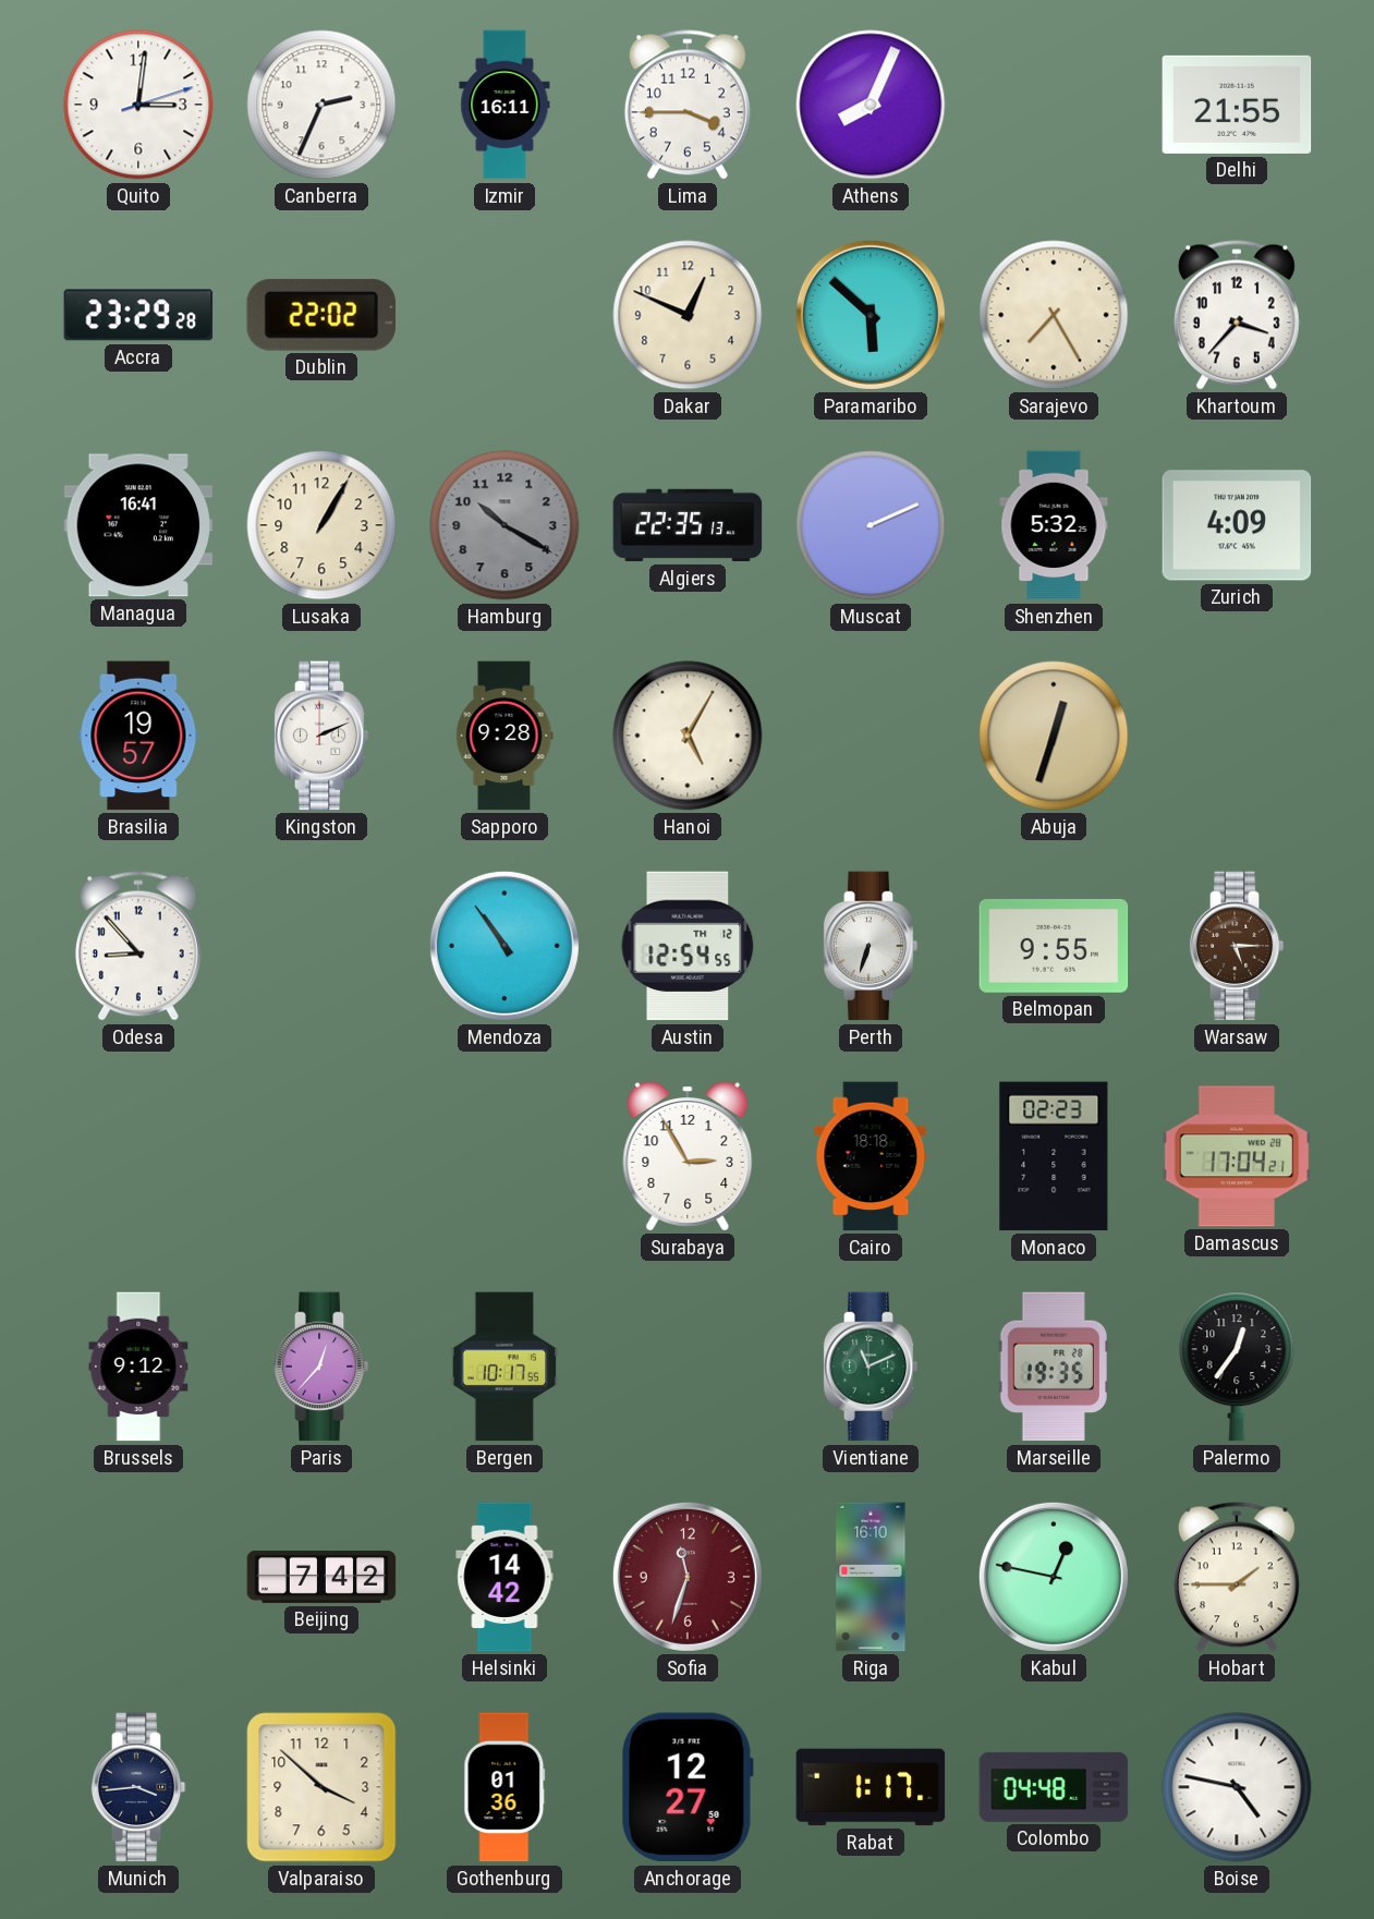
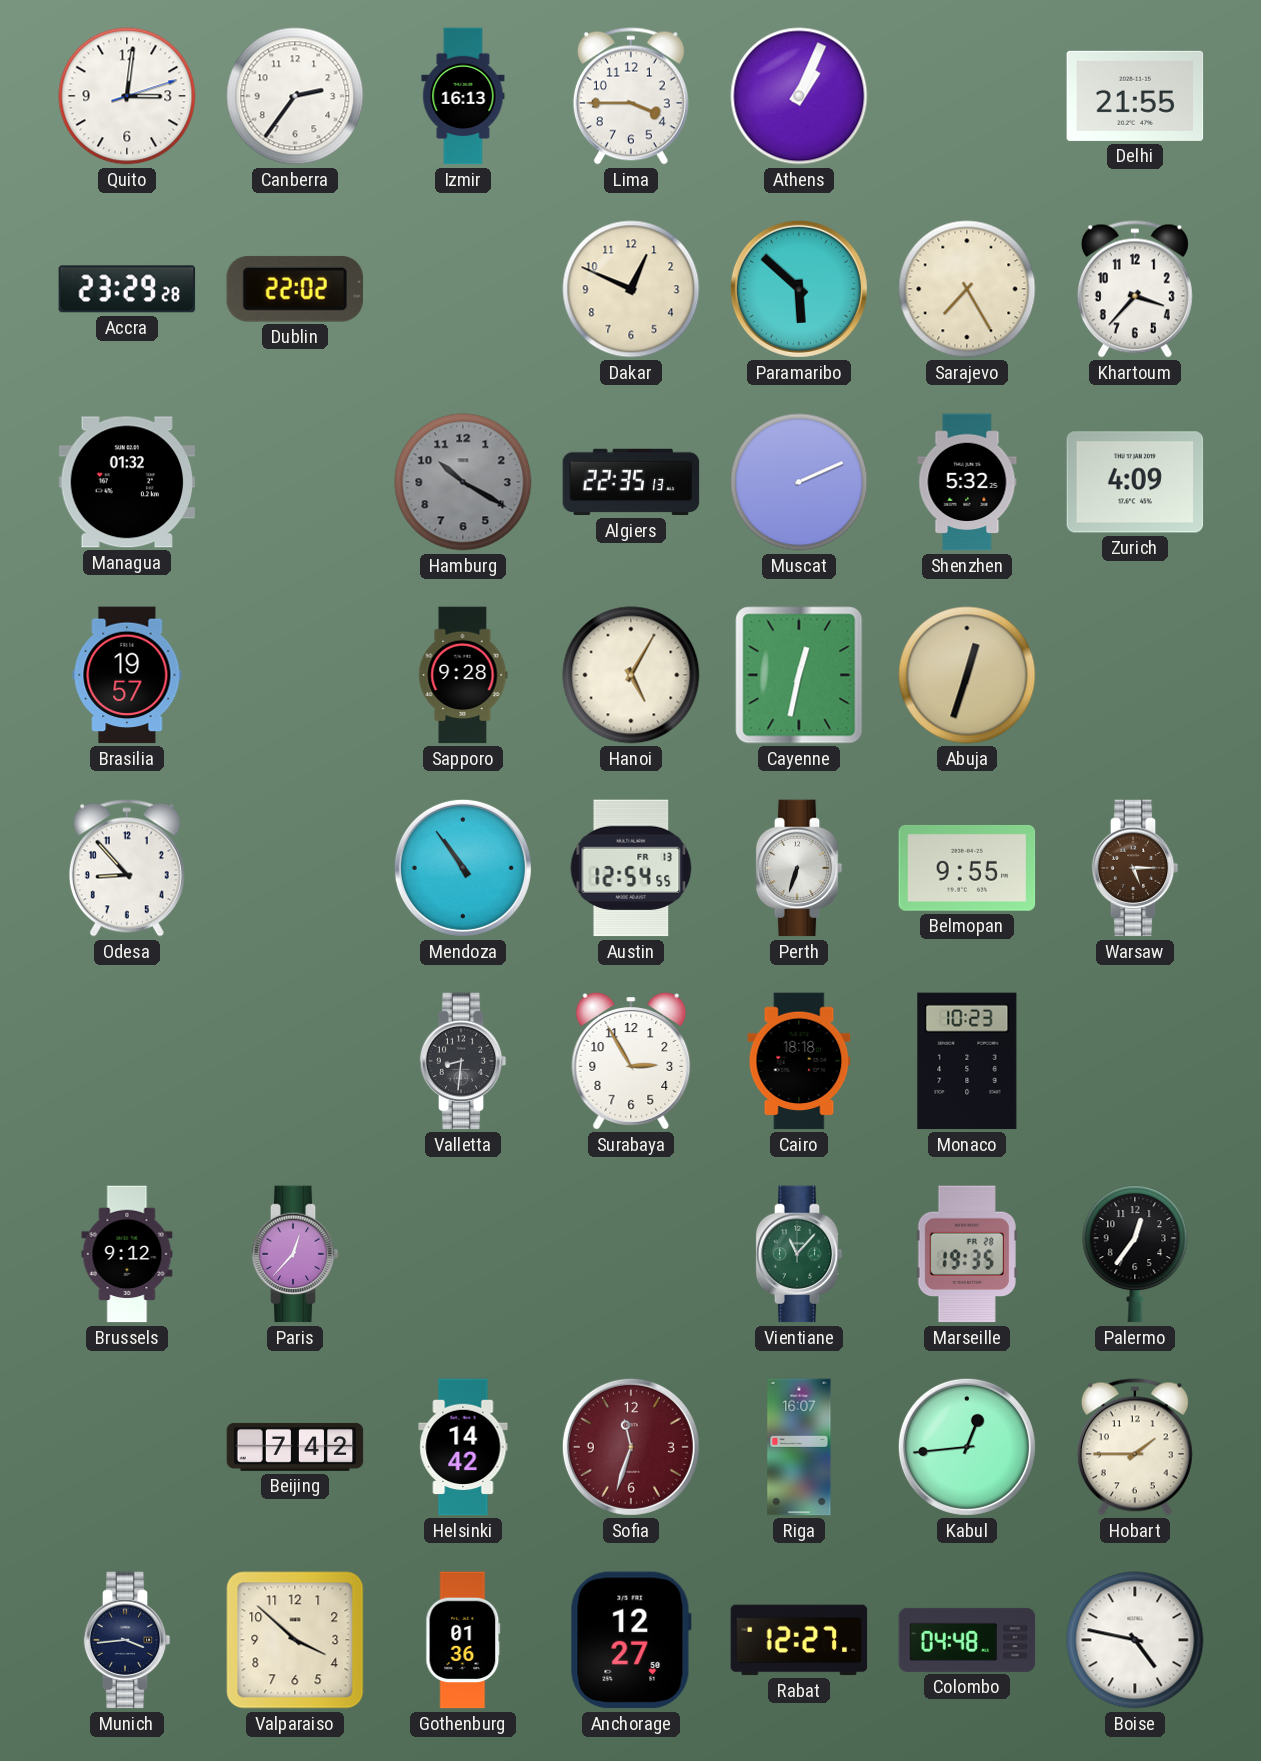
Canberra: 2:34 -> 2:36 (295, 96)
Izmir: 16:11 -> 16:13 (463, 96)
Athens: 8:04 -> 1:04 (799, 96)
Managua: 16:41 -> 01:32 (127, 482)
Lusaka: 1:05 -> none (321, 525)
Kingston: 2:11 -> none (321, 736)
Cayenne: none -> 12:32 (799, 675)
Austin date: TH 12 -> FR 13 (631, 868)
Valletta: none -> 8:31 (463, 1061)
Monaco: 02:23 -> 10:23 (967, 1061)
Damascus: 17:04 -> none (1237, 1156)
Bergen: 10:17 -> none (504, 1367)
Vientiane: 11:11 -> 11:07 (799, 1254)
Riga: 16:10 -> 16:07 (799, 1447)
Kabul: 12:47 -> 12:44 (967, 1447)
Rabat: 1:17 -> 12:27 (799, 1640)
